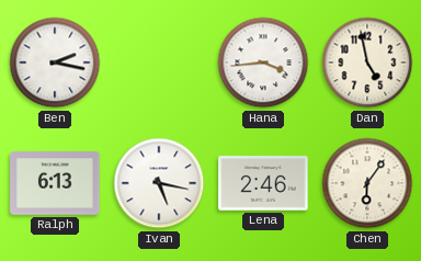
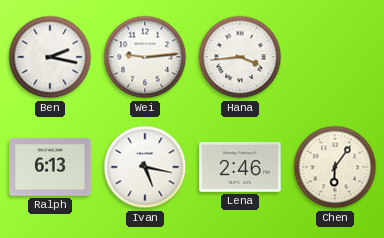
Wei: none -> 9:14 (145, 57)
Dan: 4:58 -> none (367, 63)
